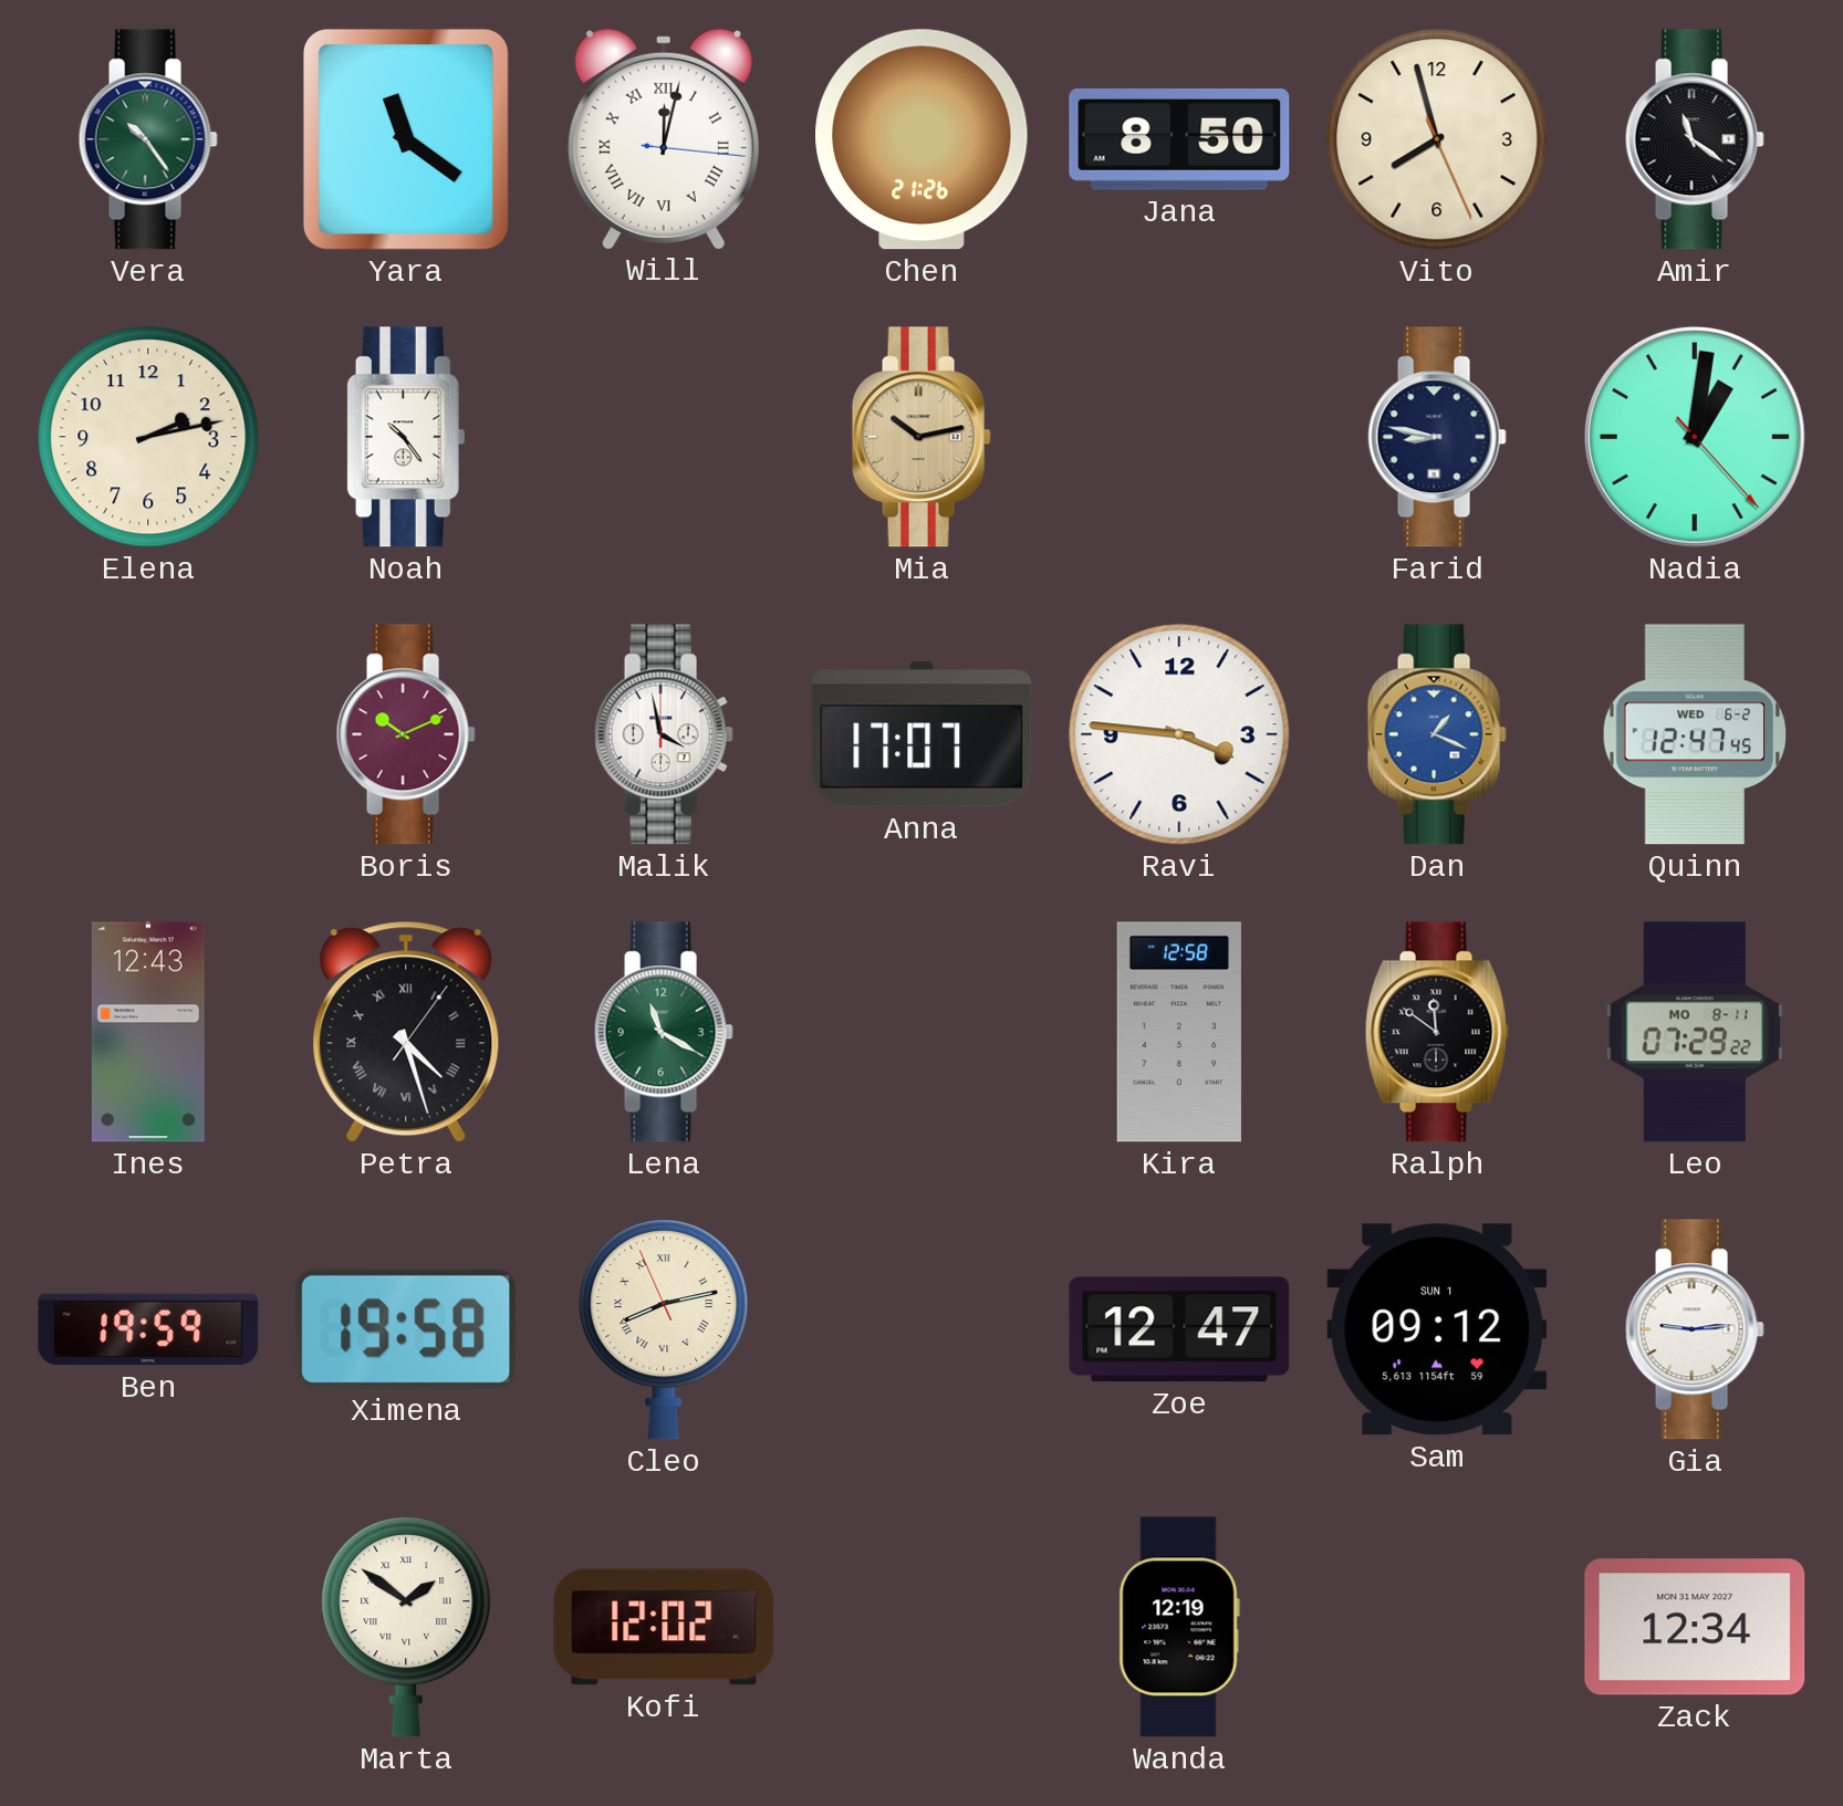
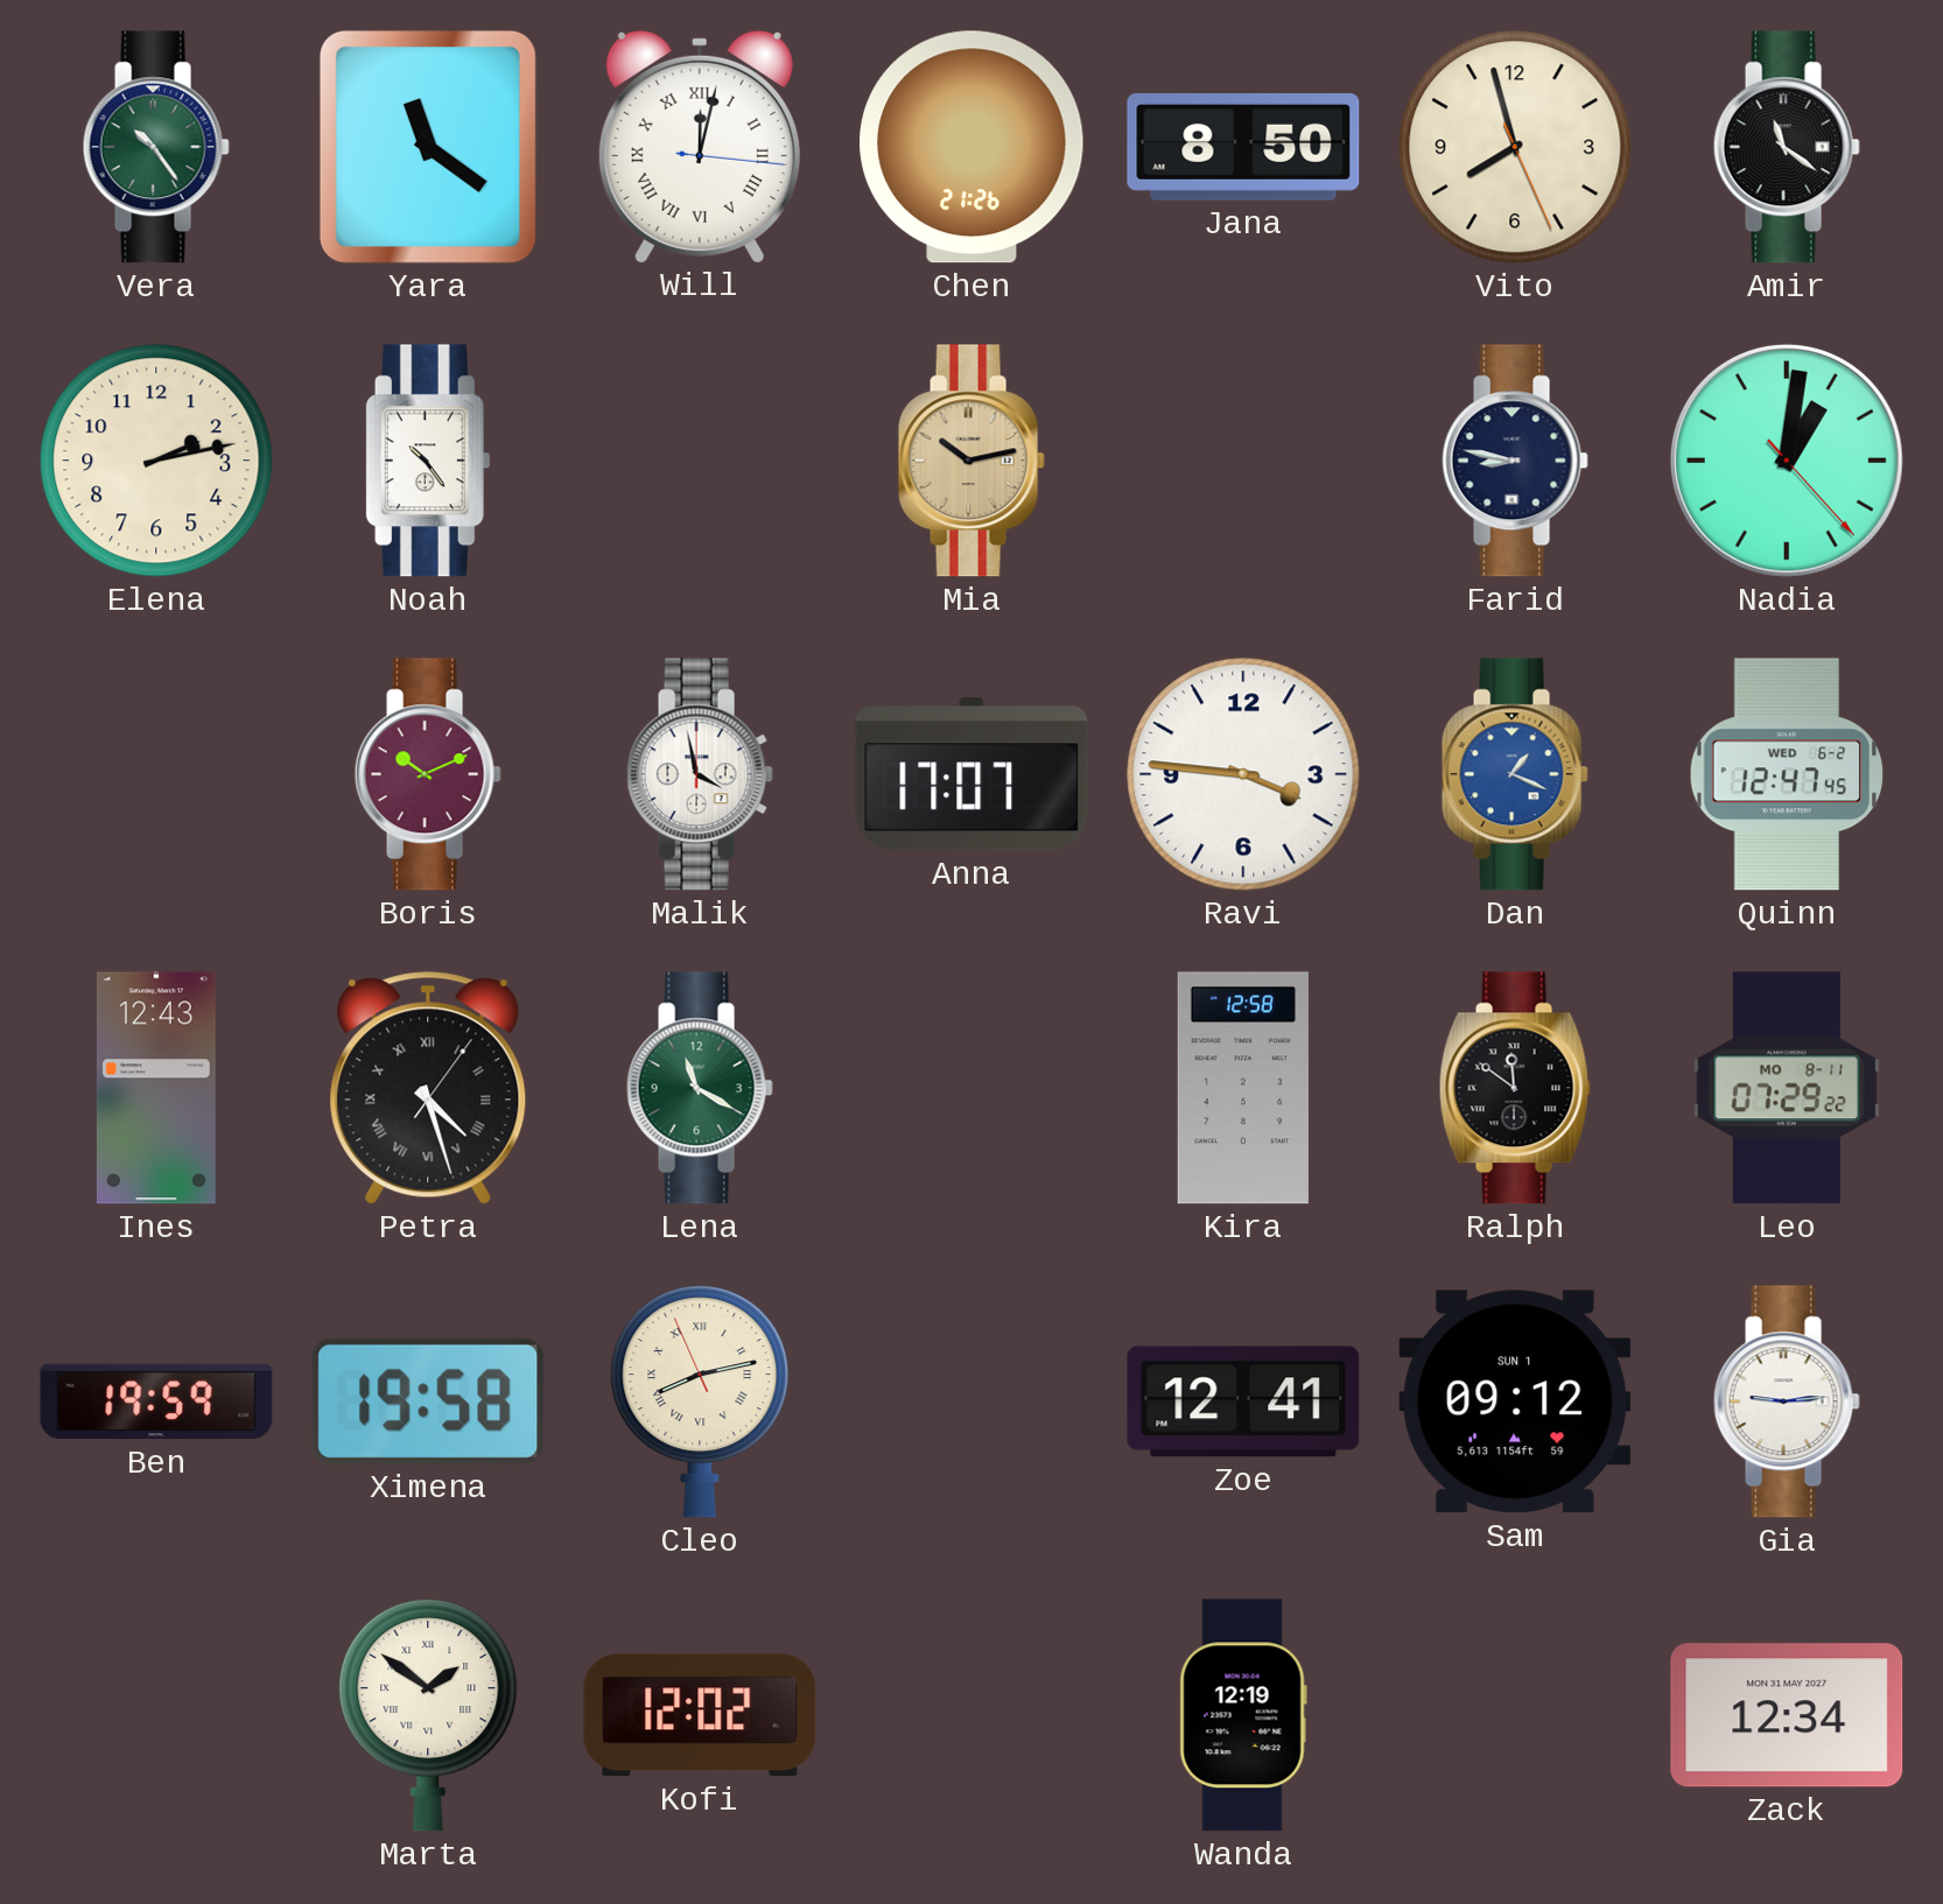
Zoe: 12:47 -> 12:41 (1243, 1401)
